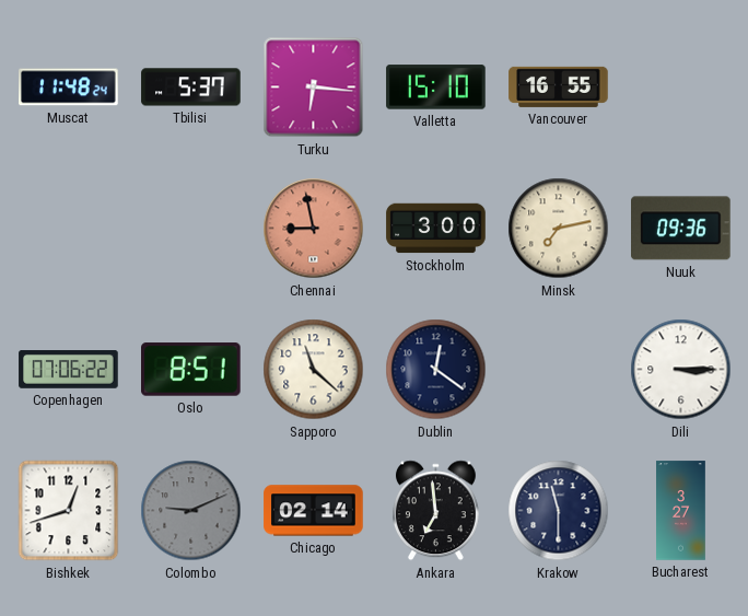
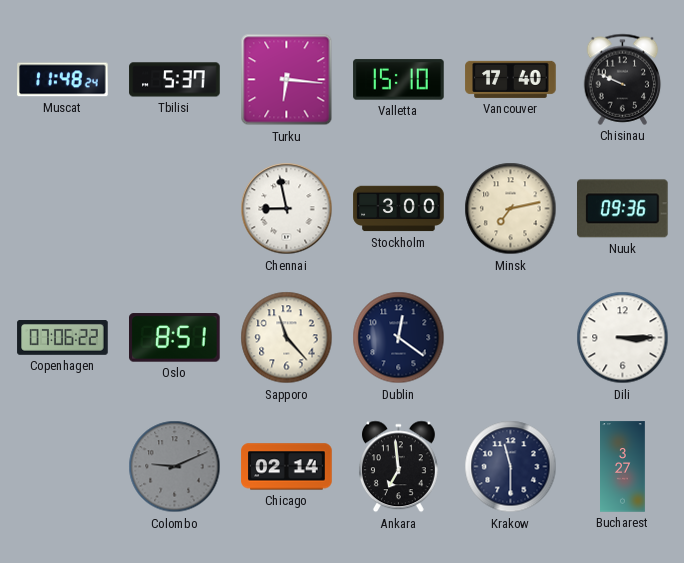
Vancouver: 16:55 -> 17:40 (511, 79)
Chisinau: none -> 9:49 (623, 79)
Chennai dial: salmon -> white (287, 209)
Sapporo: 11:22 -> 11:23 (287, 338)
Bishkek: 12:42 -> none (69, 511)
